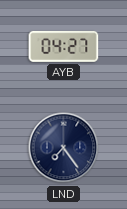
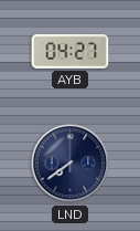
LND: 7:24 -> 7:39 (71, 164)
